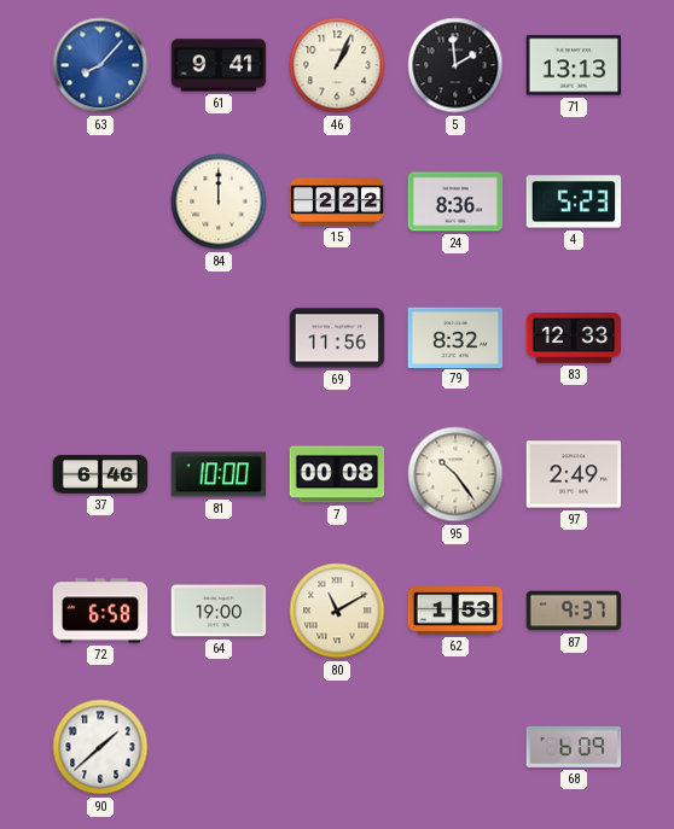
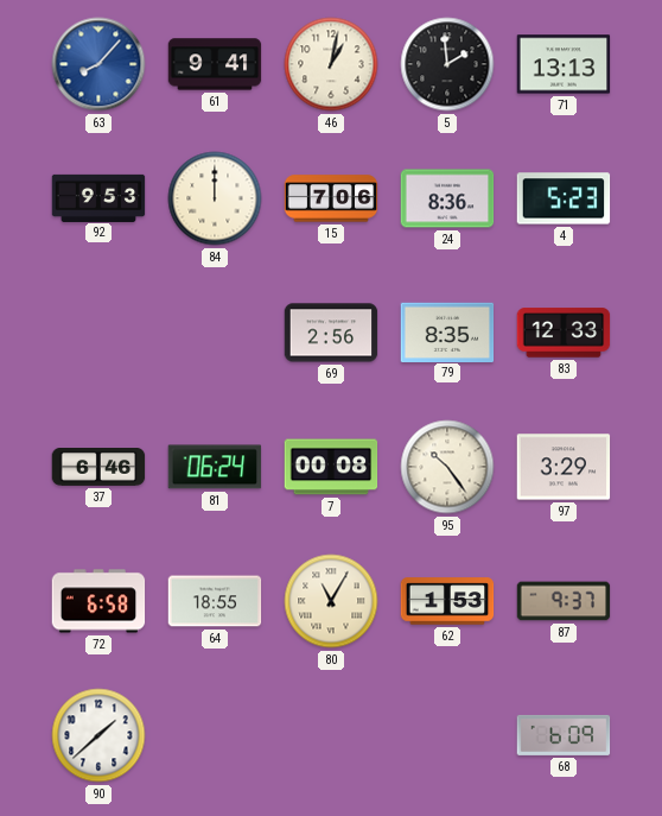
46: 1:04 -> 1:02 (331, 64)
92: none -> 9:53 (98, 197)
15: 2:22 -> 7:06 (331, 198)
69: 11:56 -> 2:56 (331, 333)
79: 8:32 -> 8:35 (447, 331)
81: 10:00 -> 06:24 (215, 467)
97: 2:49 -> 3:29 (564, 467)
64: 19:00 -> 18:55 (215, 601)
80: 11:10 -> 11:05 (331, 601)
